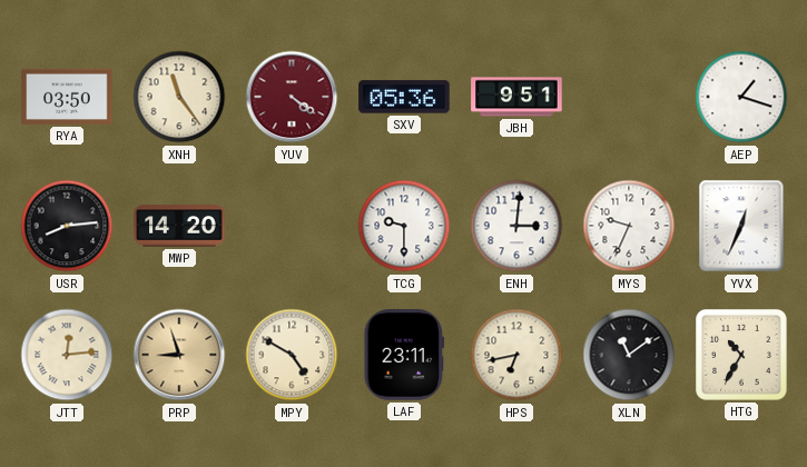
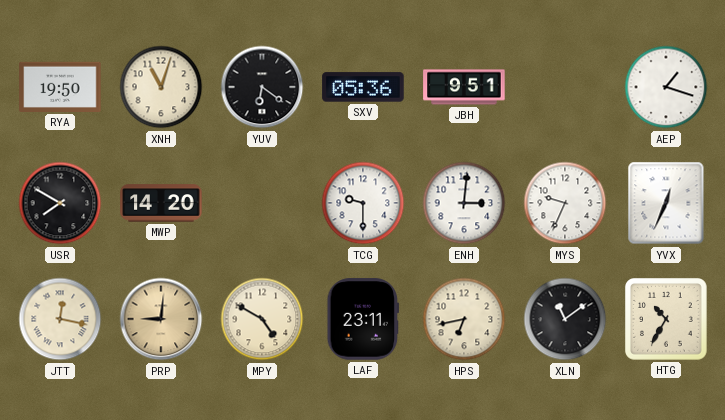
RYA: 03:50 -> 19:50 (60, 87)
XNH: 11:24 -> 11:03 (161, 87)
YUV: 4:21 -> 6:21 (262, 87)
YUV dial: burgundy -> black (262, 87)
USR: 8:14 -> 7:50 (60, 203)
JTT: 12:14 -> 12:17 (60, 319)
PRP: 8:57 -> 9:01 (161, 319)
